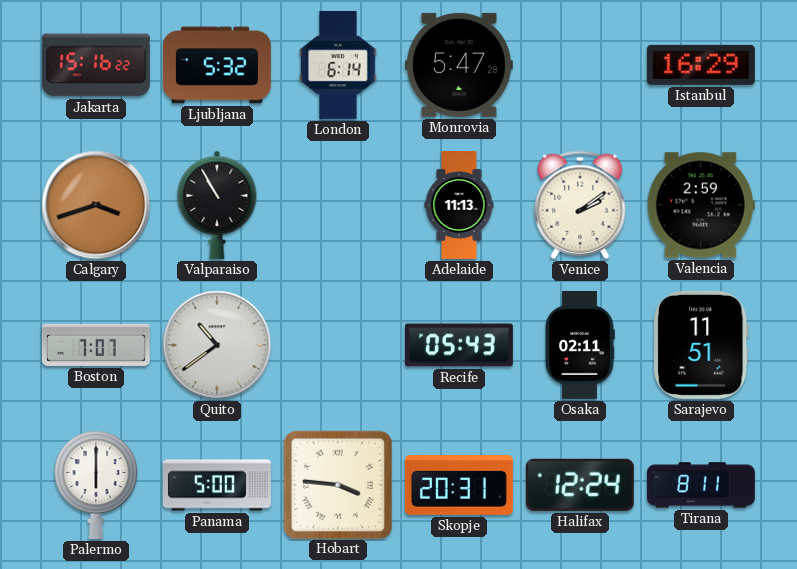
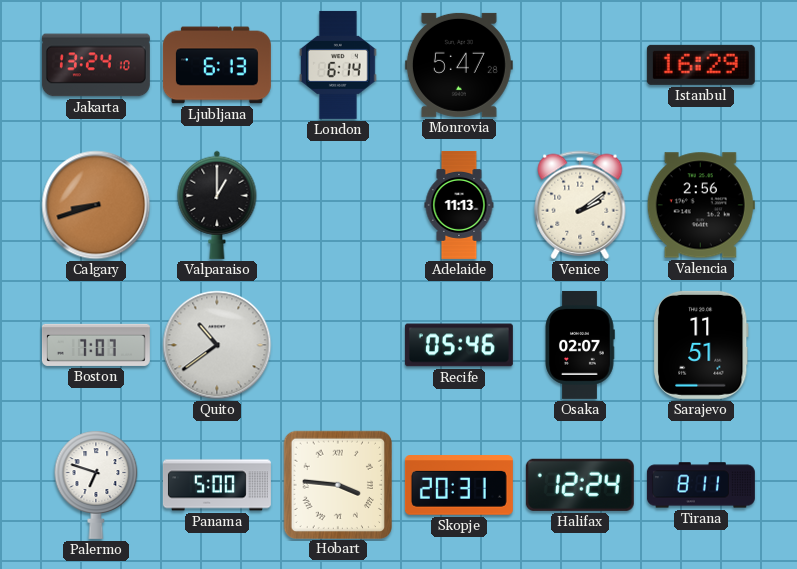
Jakarta: 15:16 -> 13:24 (96, 65)
Ljubljana: 5:32 -> 6:13 (217, 65)
Calgary: 3:42 -> 8:42 (96, 205)
Valparaiso: 10:55 -> 1:00 (217, 205)
Valencia: 2:59 -> 2:56 (701, 205)
Recife: 05:43 -> 05:46 (459, 345)
Osaka: 02:11 -> 02:07 (580, 345)
Palermo: 6:00 -> 6:48 (96, 485)
